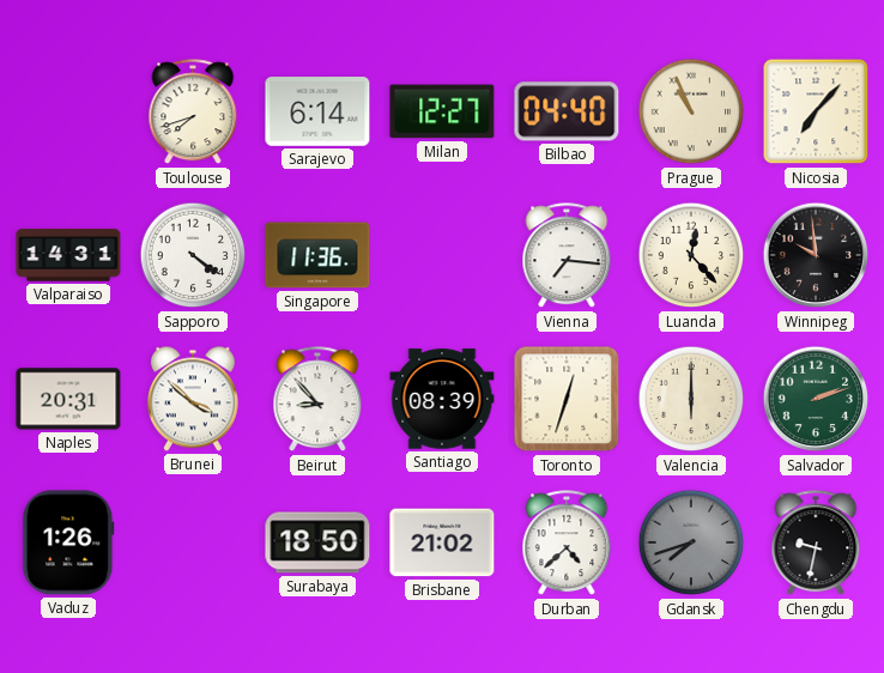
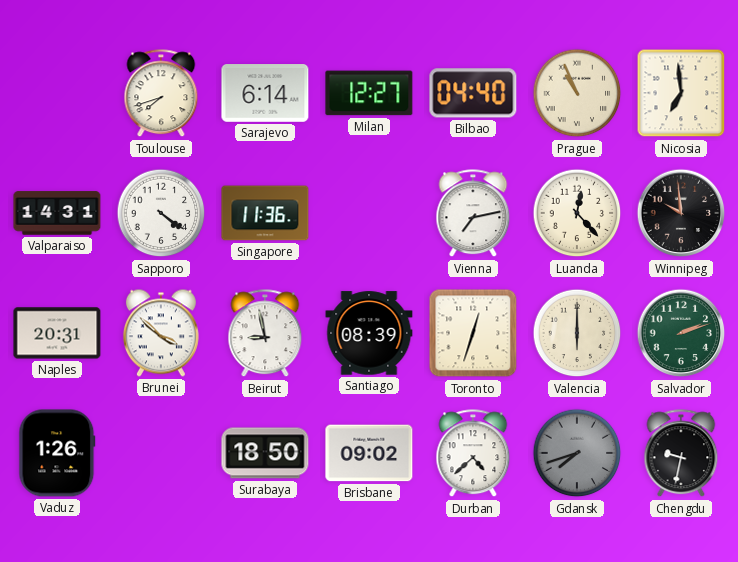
Nicosia: 7:07 -> 6:59 (681, 93)
Vienna: 7:16 -> 7:13 (473, 214)
Beirut: 8:53 -> 8:58 (265, 334)
Brisbane: 21:02 -> 09:02 (369, 453)
